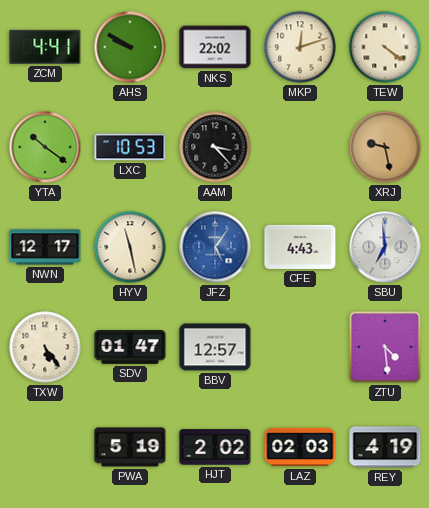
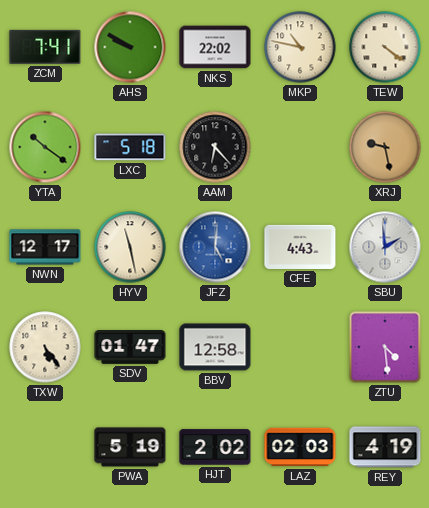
ZCM: 4:41 -> 7:41 (45, 47)
MKP: 12:12 -> 10:47 (300, 47)
LXC: 10:53 -> 5:18 (130, 147)
AAM: 3:23 -> 6:23 (215, 147)
JFZ: 5:06 -> 5:01 (215, 247)
SBU: 6:59 -> 1:59 (385, 247)
BBV: 12:57 -> 12:58 (215, 347)
